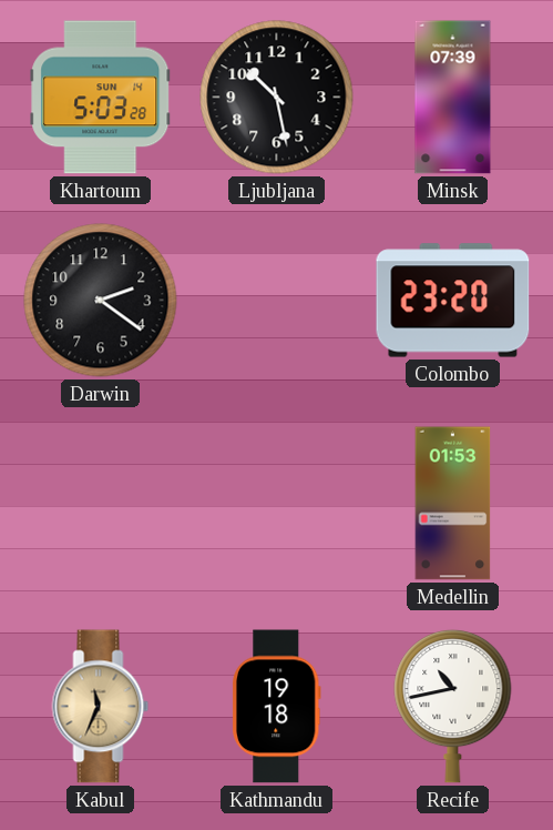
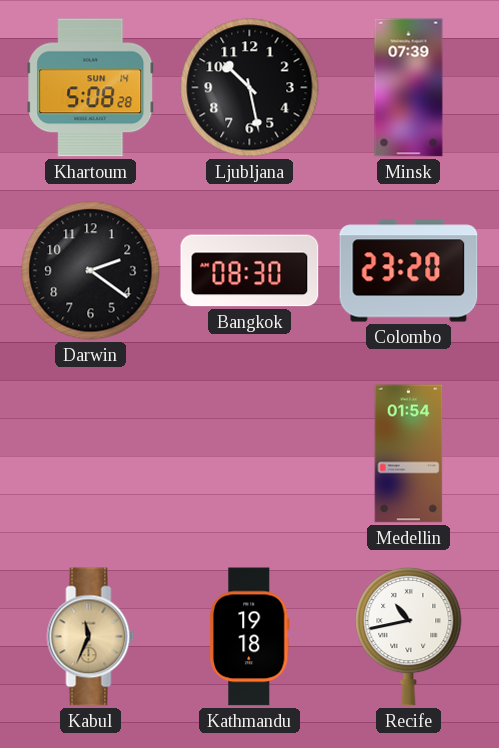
Khartoum: 5:03 -> 5:08 (91, 88)
Bangkok: none -> 08:30 (250, 271)
Medellin: 01:53 -> 01:54 (409, 454)
